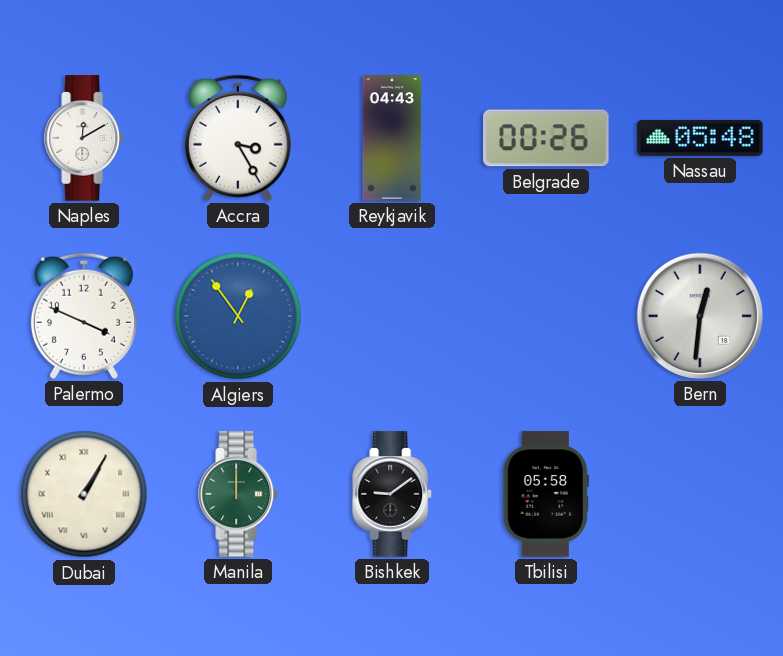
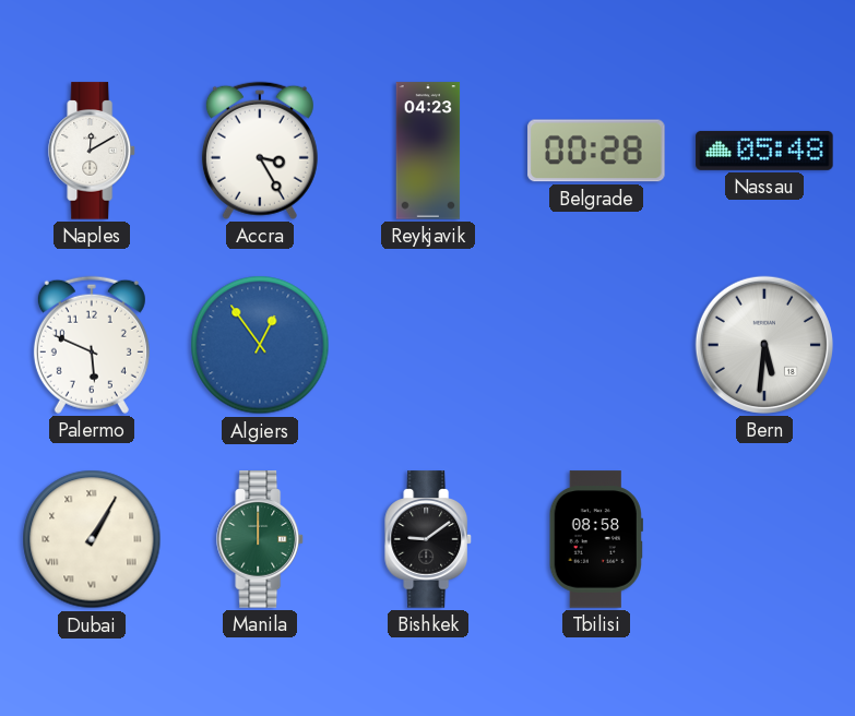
Reykjavik: 04:43 -> 04:23 (428, 151)
Belgrade: 00:26 -> 00:28 (596, 151)
Palermo: 3:49 -> 5:49 (92, 345)
Bern: 12:31 -> 5:31 (764, 345)
Tbilisi: 05:58 -> 08:58 (596, 539)
